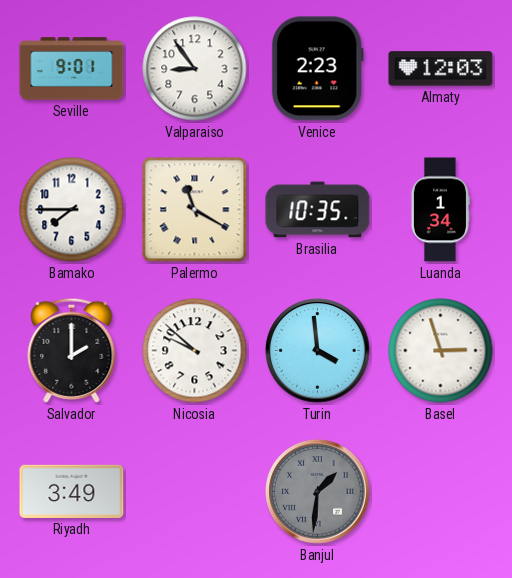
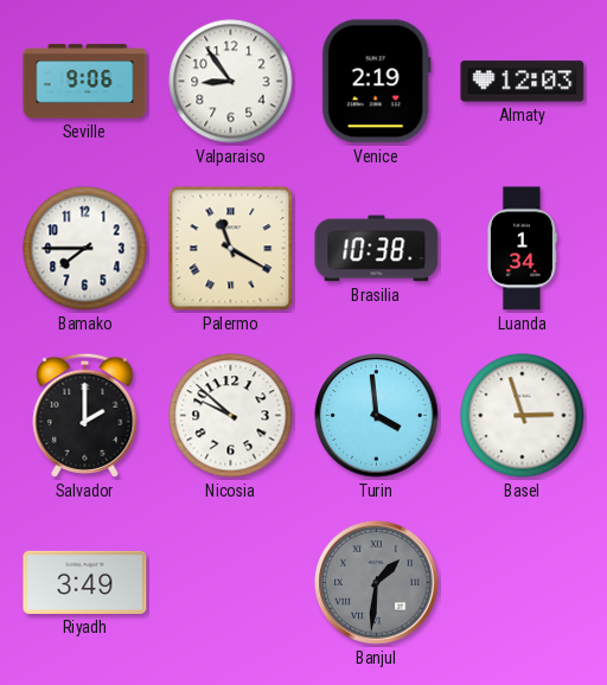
Seville: 9:01 -> 9:06 (85, 82)
Venice: 2:23 -> 2:19 (376, 82)
Brasilia: 10:35 -> 10:38 (377, 249)
